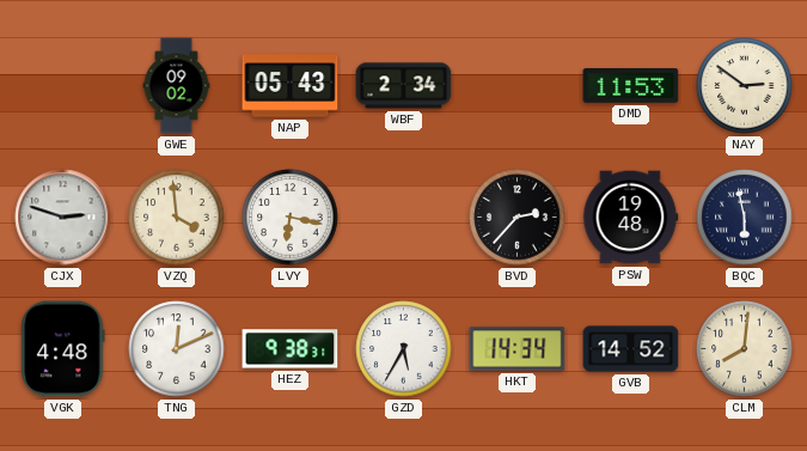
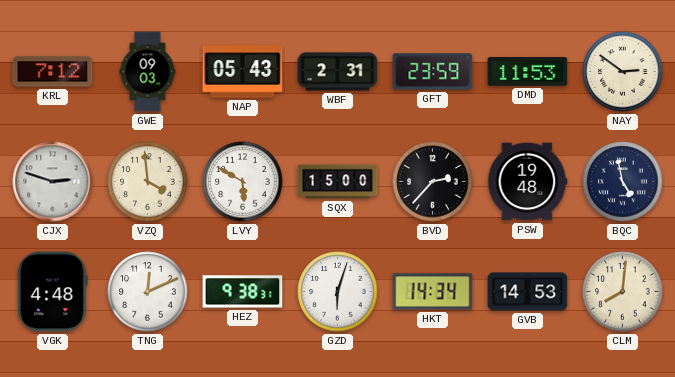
KRL: none -> 7:12 (53, 72)
GWE: 09:02 -> 09:03 (148, 72)
WBF: 2:34 -> 2:31 (338, 72)
GFT: none -> 23:59 (433, 72)
LVY: 6:17 -> 5:50 (243, 182)
SQX: none -> 15:00 (338, 182)
BQC: 5:58 -> 4:58 (623, 182)
GZD: 5:35 -> 6:03 (338, 292)
GVB: 14:52 -> 14:53 (528, 292)
